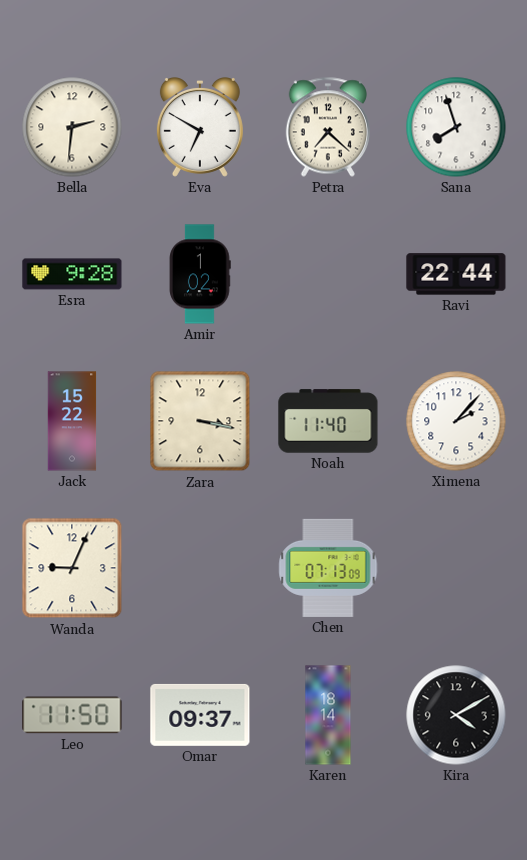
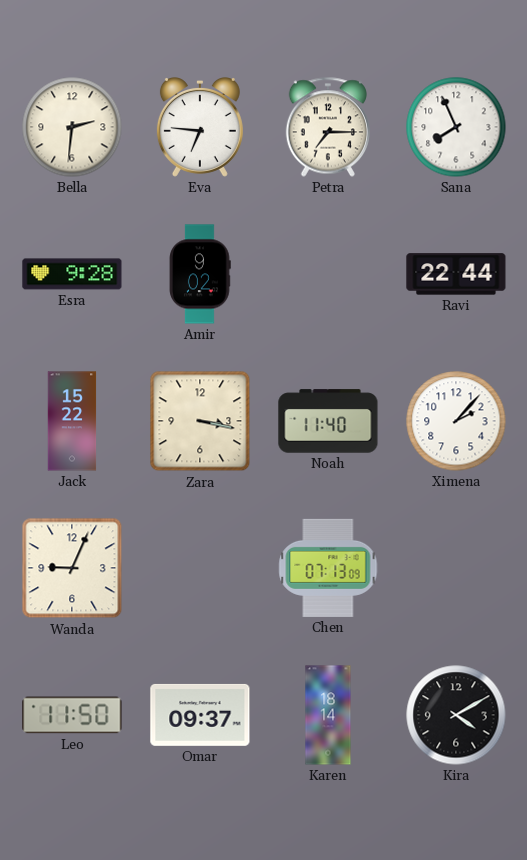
Eva: 6:50 -> 6:46 (200, 128)
Petra: 7:22 -> 7:15 (328, 127)
Sana: 7:57 -> 7:56 (456, 127)
Amir: 1:02 -> 9:02 (200, 274)
